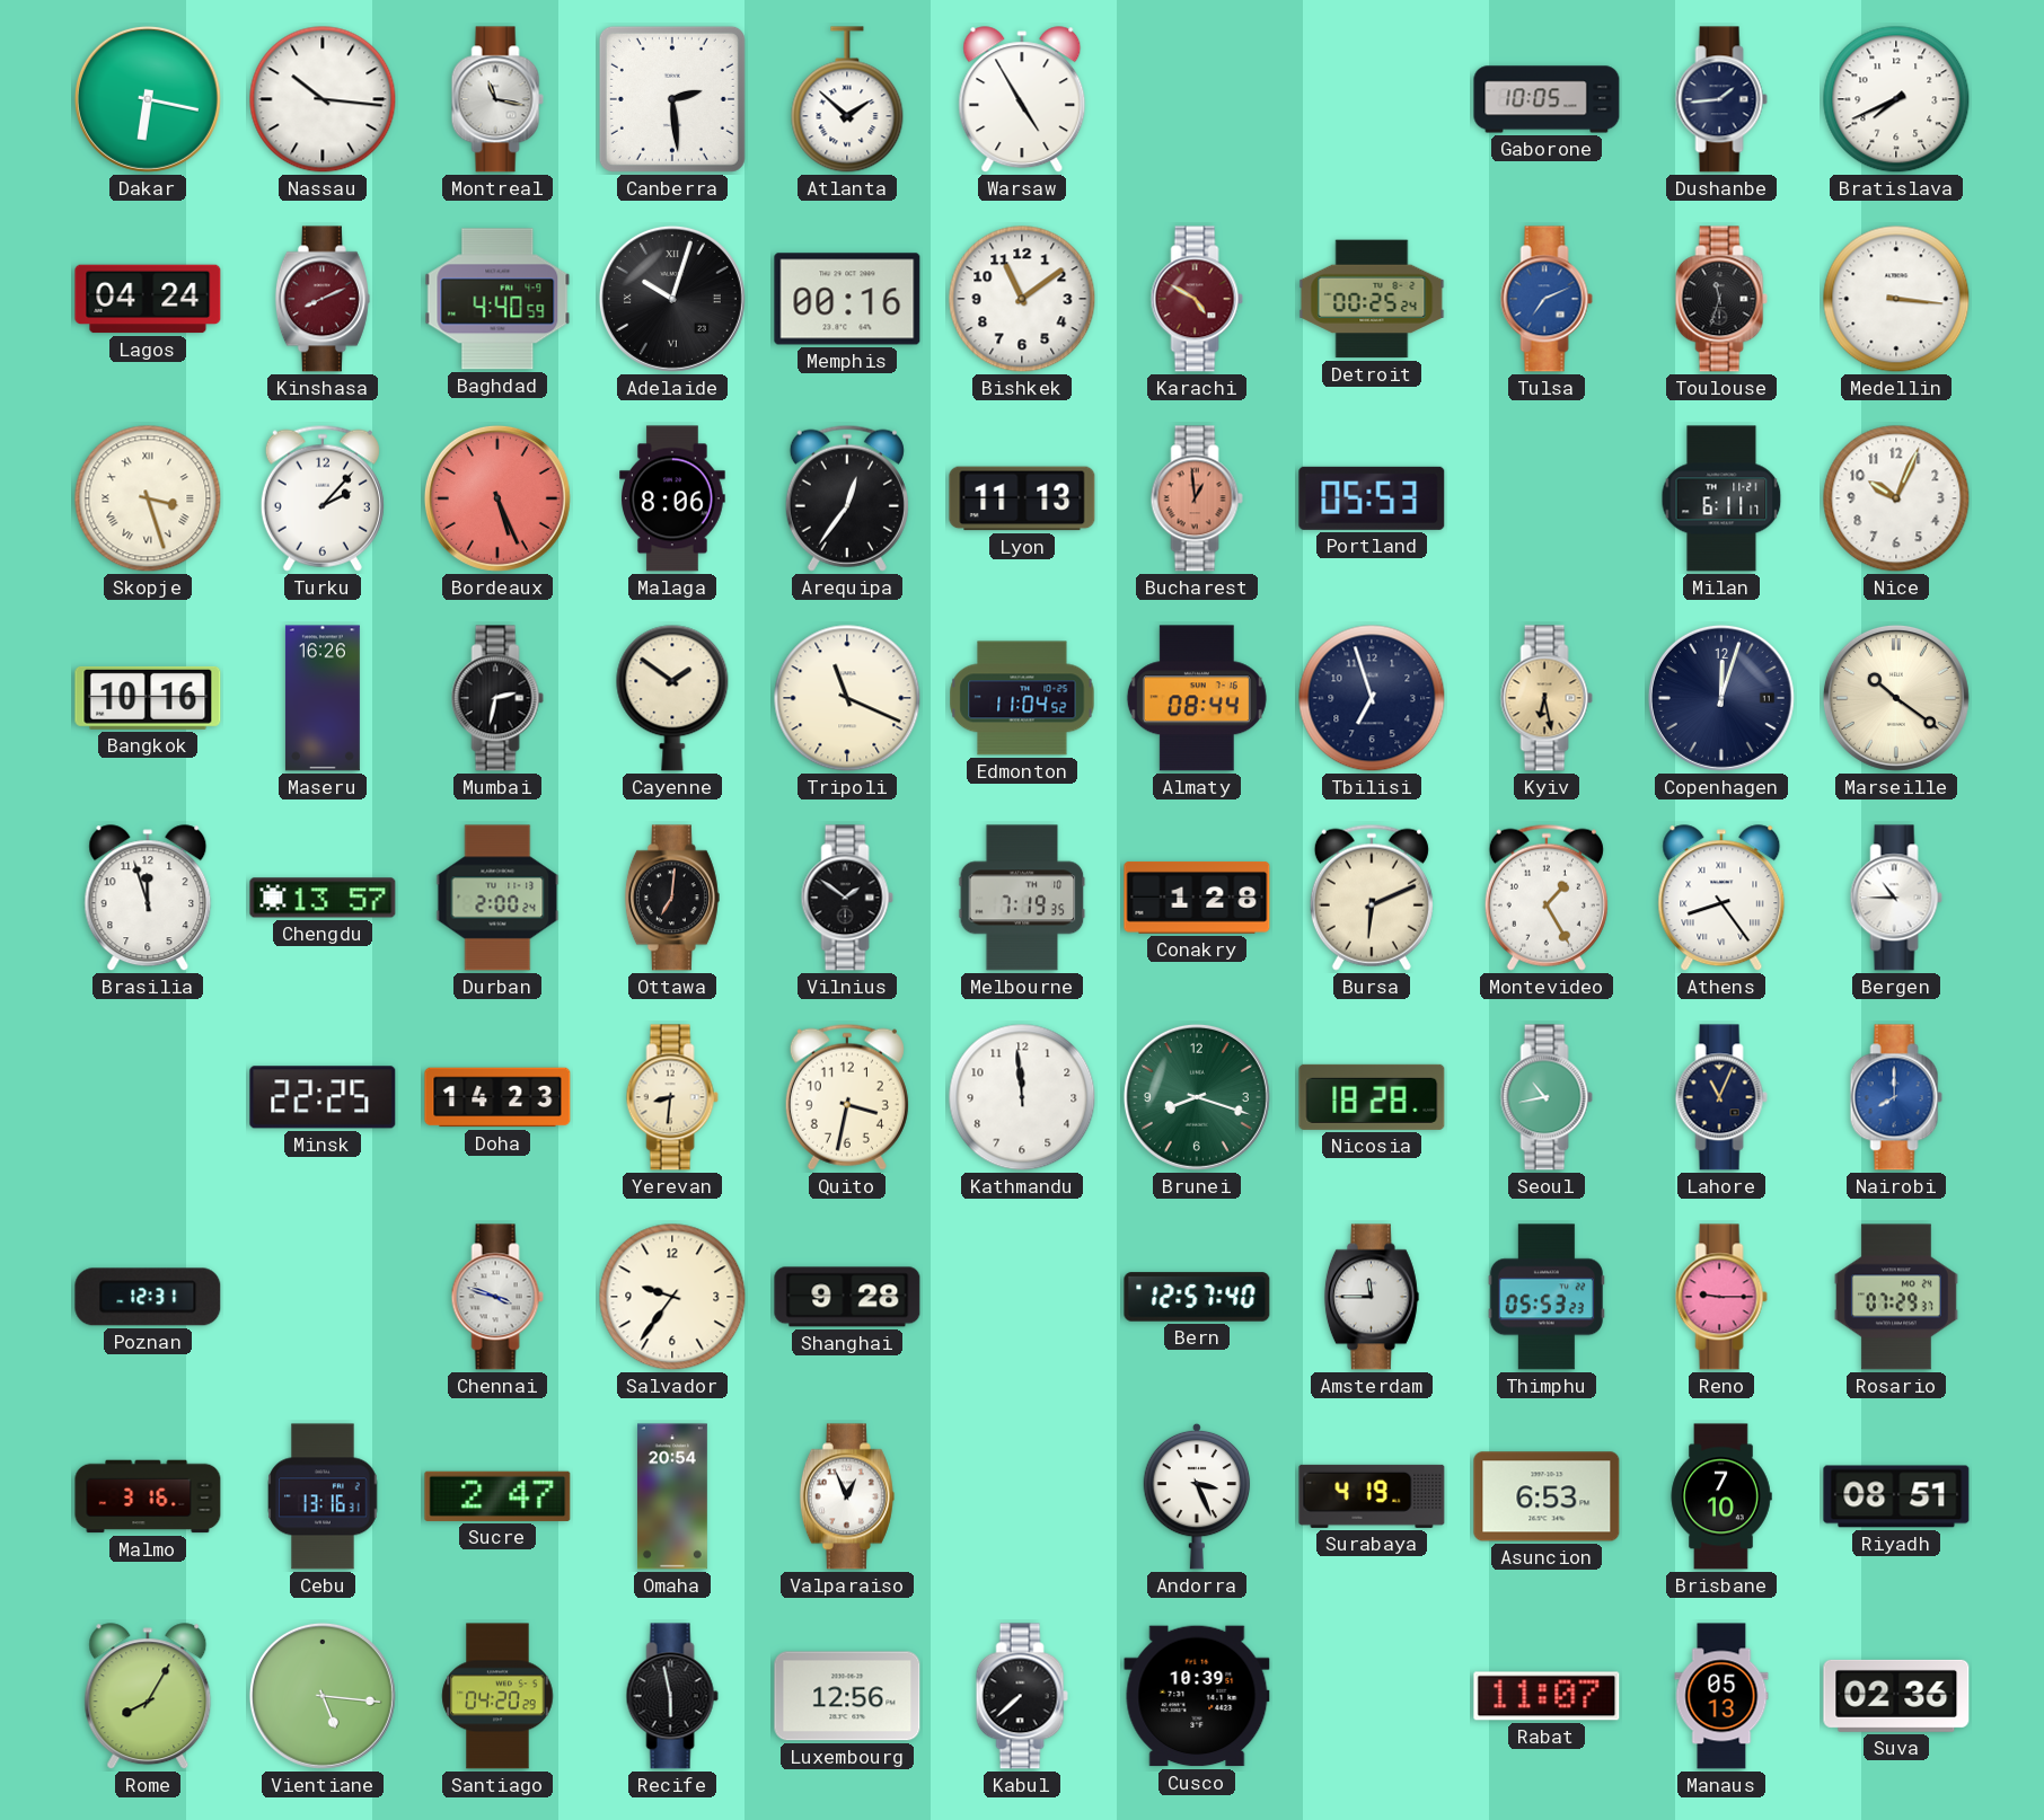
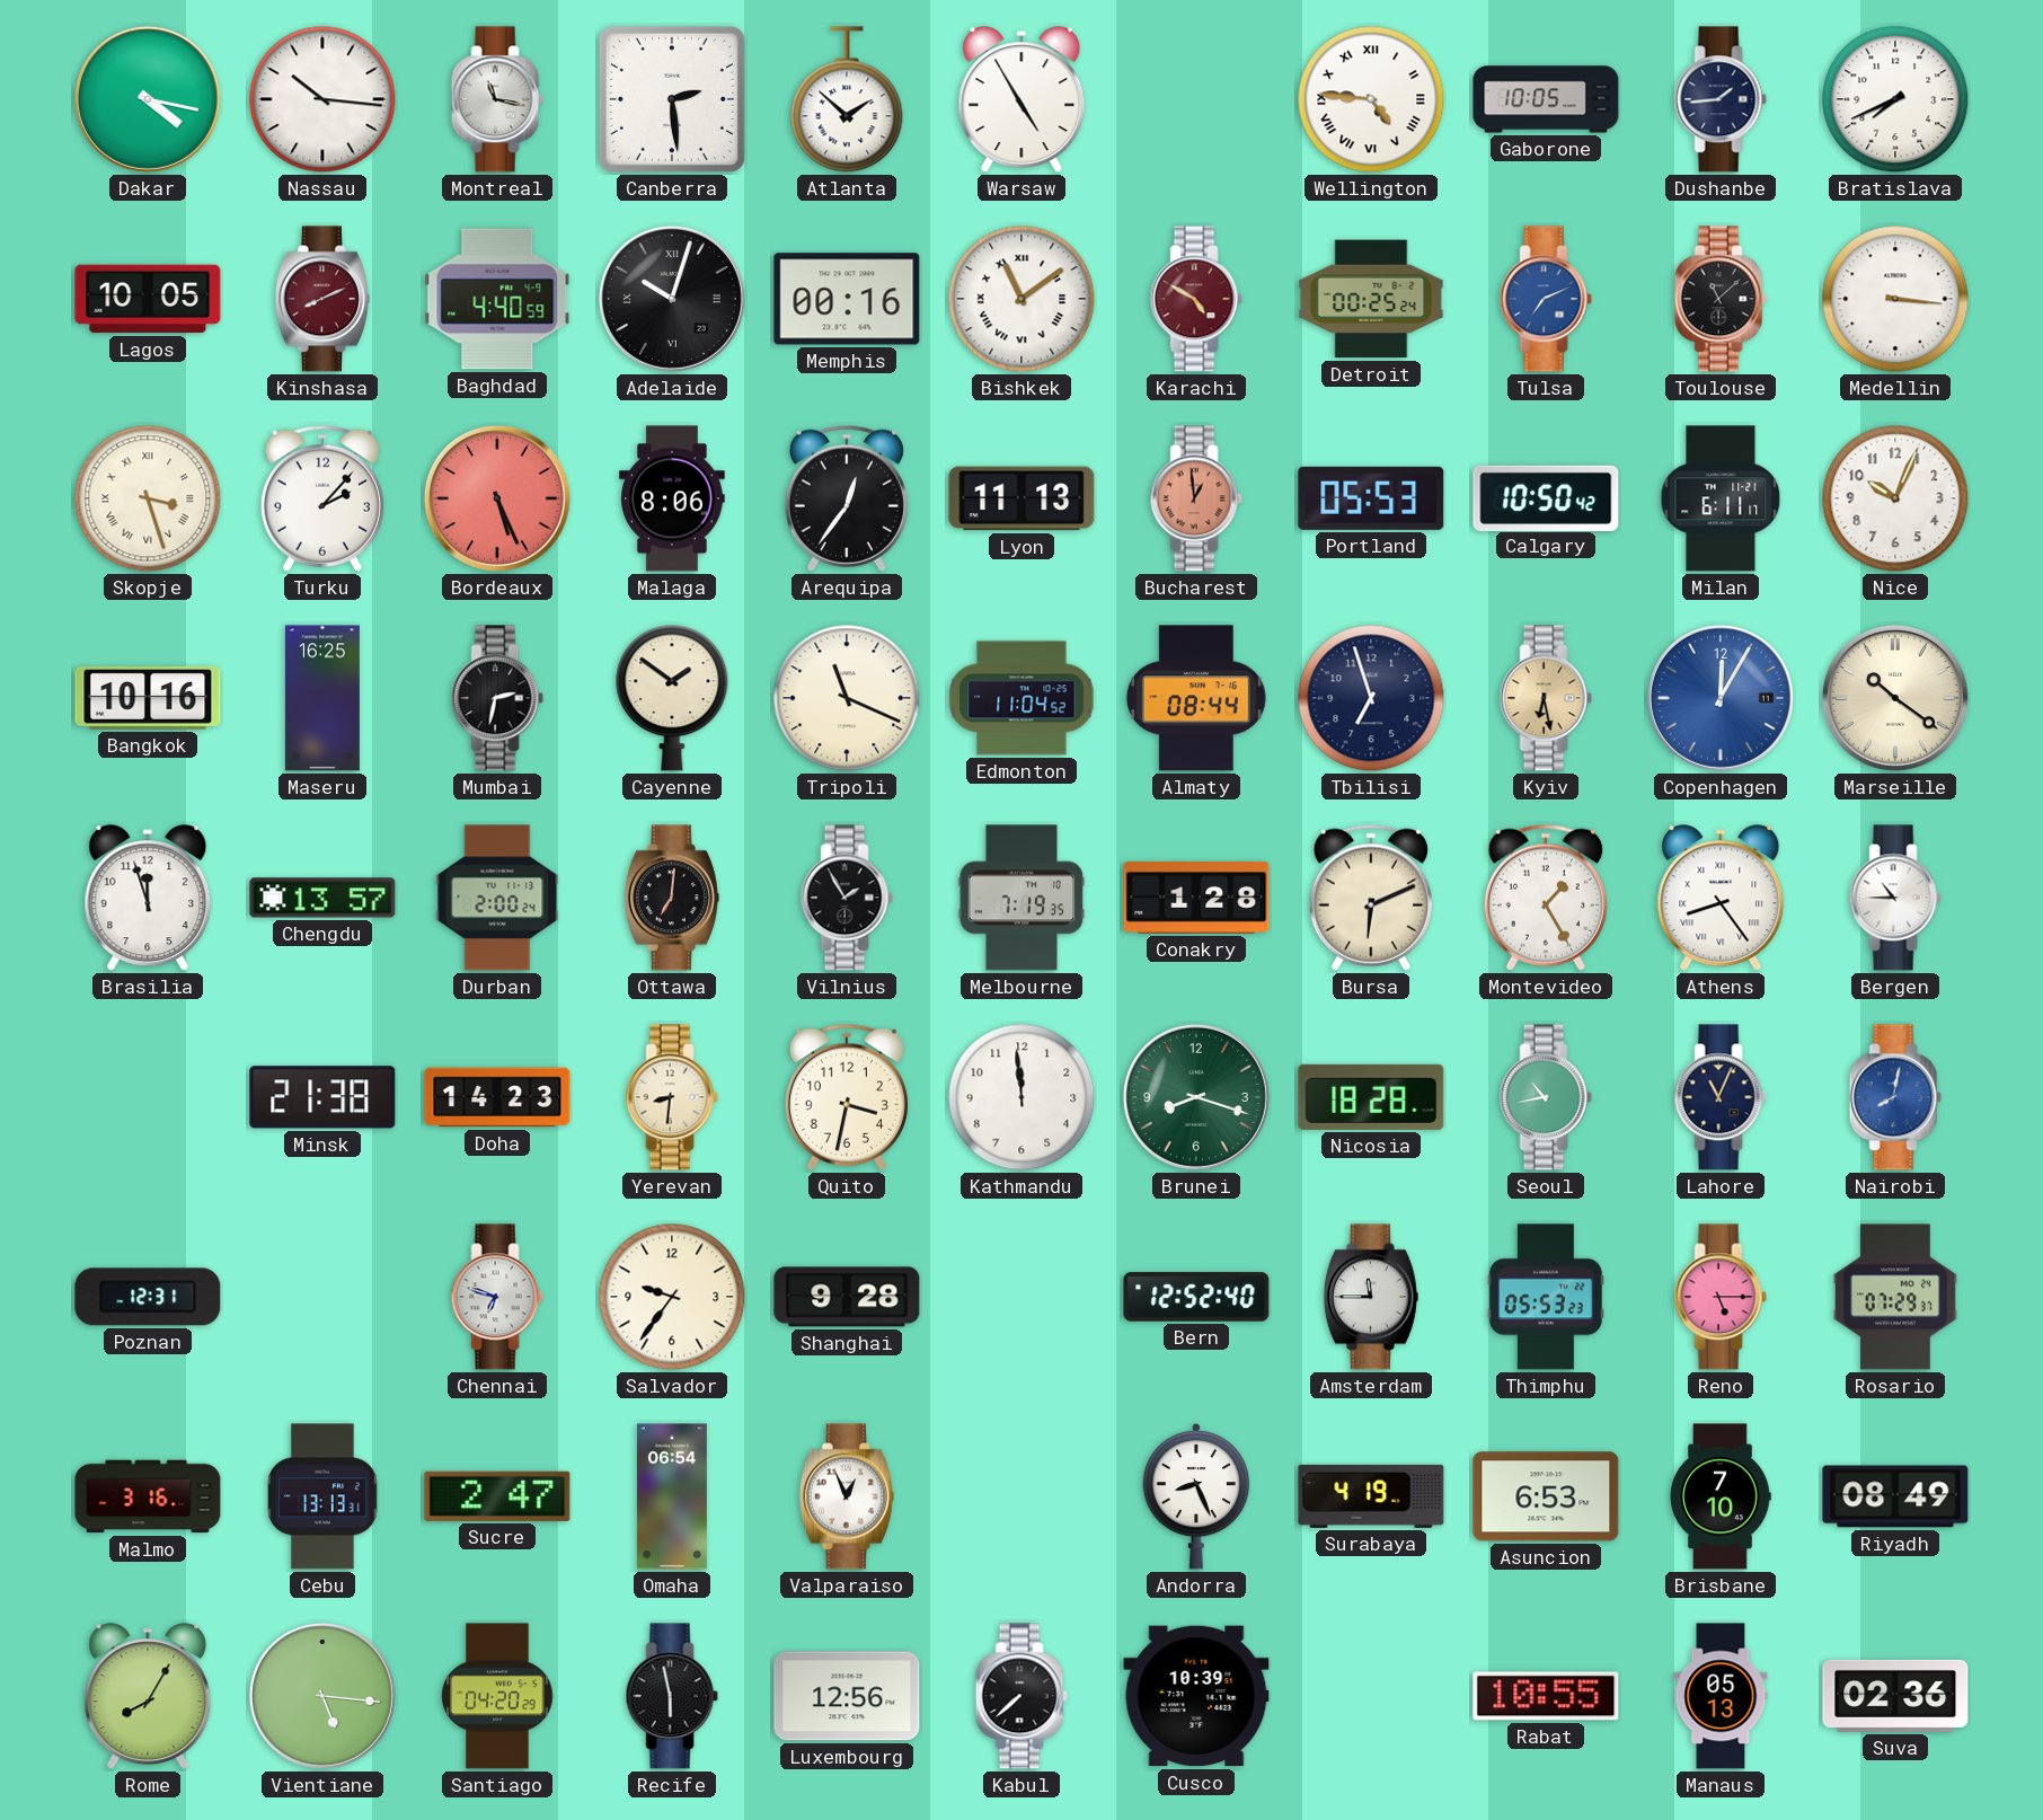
Dakar: 6:17 -> 4:17 (148, 99)
Wellington: none -> 4:46 (1371, 99)
Lagos: 04:24 -> 10:05 (148, 299)
Bishkek numerals: Arabic -> Roman (1021, 299)
Toulouse: 11:33 -> 11:08 (1721, 299)
Calgary: none -> 10:50 (1546, 497)
Maseru: 16:26 -> 16:25 (322, 698)
Copenhagen: 12:03 -> 12:05 (1721, 698)
Copenhagen dial: navy -> blue (1721, 698)
Vilnius: 1:51 -> 1:55 (847, 898)
Minsk: 22:25 -> 21:38 (322, 1097)
Nairobi: 8:00 -> 8:02 (1895, 1097)
Chennai: 3:48 -> 6:48 (497, 1297)
Bern: 12:57 -> 12:52 (1196, 1297)
Reno: 9:15 -> 5:15 (1721, 1297)
Cebu: 13:16 -> 13:13 (322, 1496)
Omaha: 20:54 -> 06:54 (672, 1496)
Andorra: 3:26 -> 8:26 (1196, 1496)
Riyadh: 08:51 -> 08:49 (1895, 1496)
Rabat: 11:07 -> 10:55 (1546, 1696)
